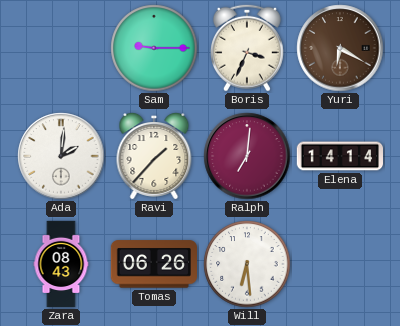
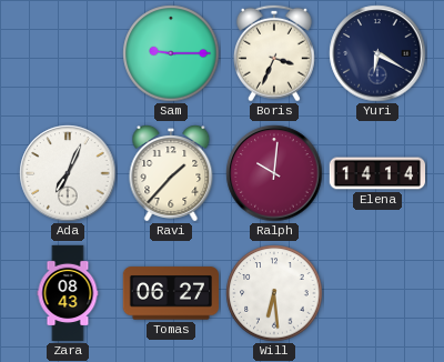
Yuri dial: brown -> navy (377, 53)
Ada: 2:01 -> 7:04 (68, 173)
Ralph: 7:01 -> 10:01 (274, 173)
Tomas: 06:26 -> 06:27 (170, 293)
